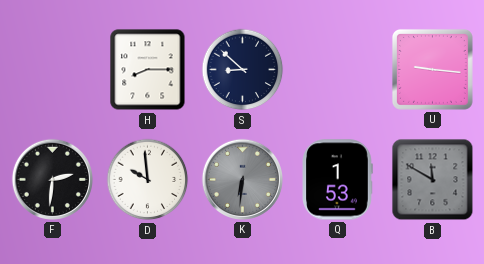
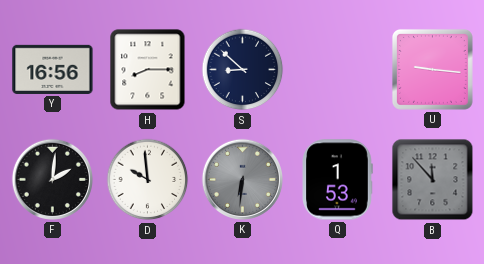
Y: none -> 16:56 (53, 69)
F: 2:31 -> 2:01 (52, 179)
B: 11:50 -> 11:53 (433, 180)
